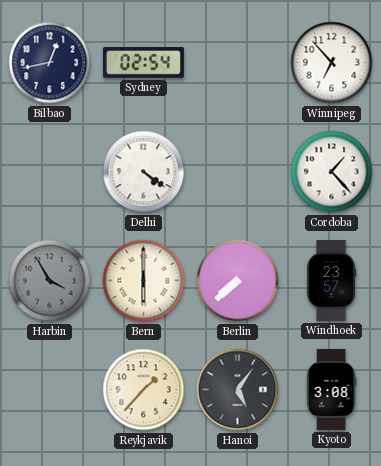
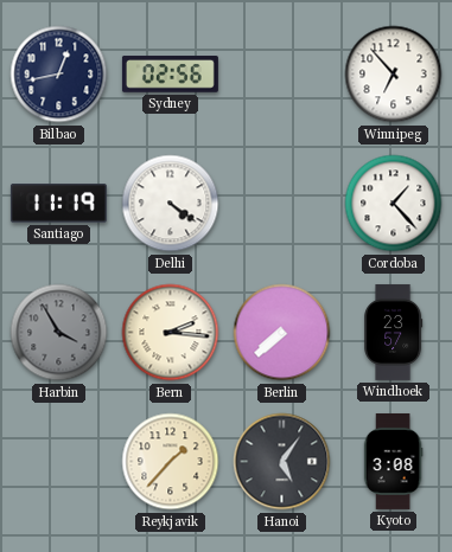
Sydney: 02:54 -> 02:56 (170, 75)
Santiago: none -> 11:19 (58, 204)
Bern: 6:00 -> 2:16 (171, 333)
